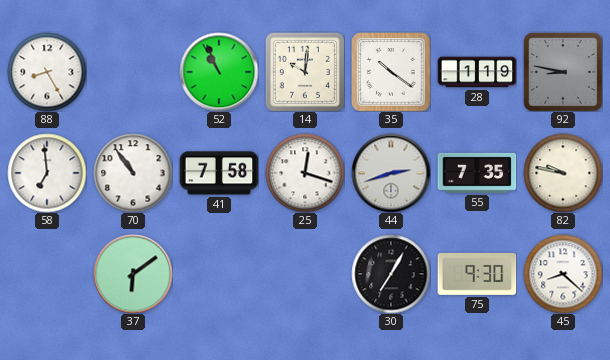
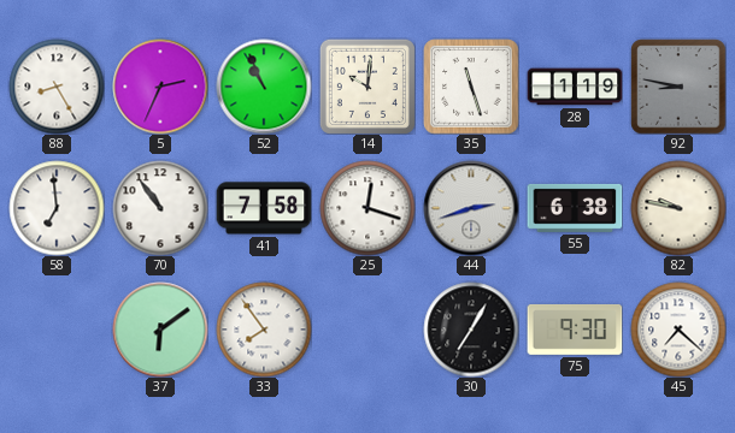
5: none -> 2:34 (160, 87)
35: 10:21 -> 11:27 (471, 87)
55: 7:35 -> 6:38 (575, 208)
33: none -> 7:54 (264, 330)
45: 8:22 -> 7:22 (678, 330)
